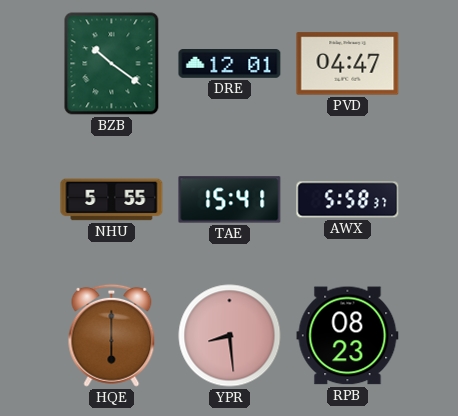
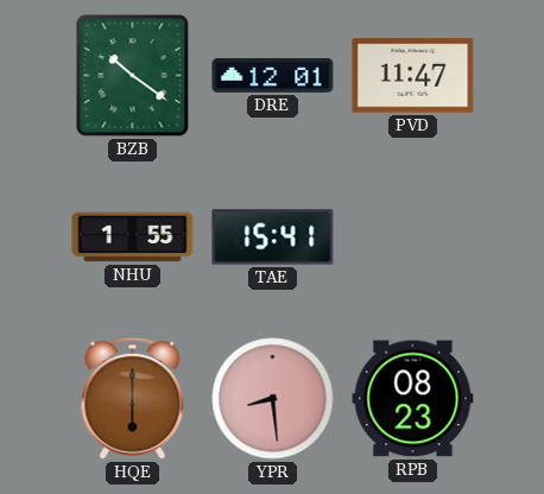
PVD: 04:47 -> 11:47 (413, 76)
NHU: 5:55 -> 1:55 (133, 237)
AWX: 5:58 -> none (348, 200)
